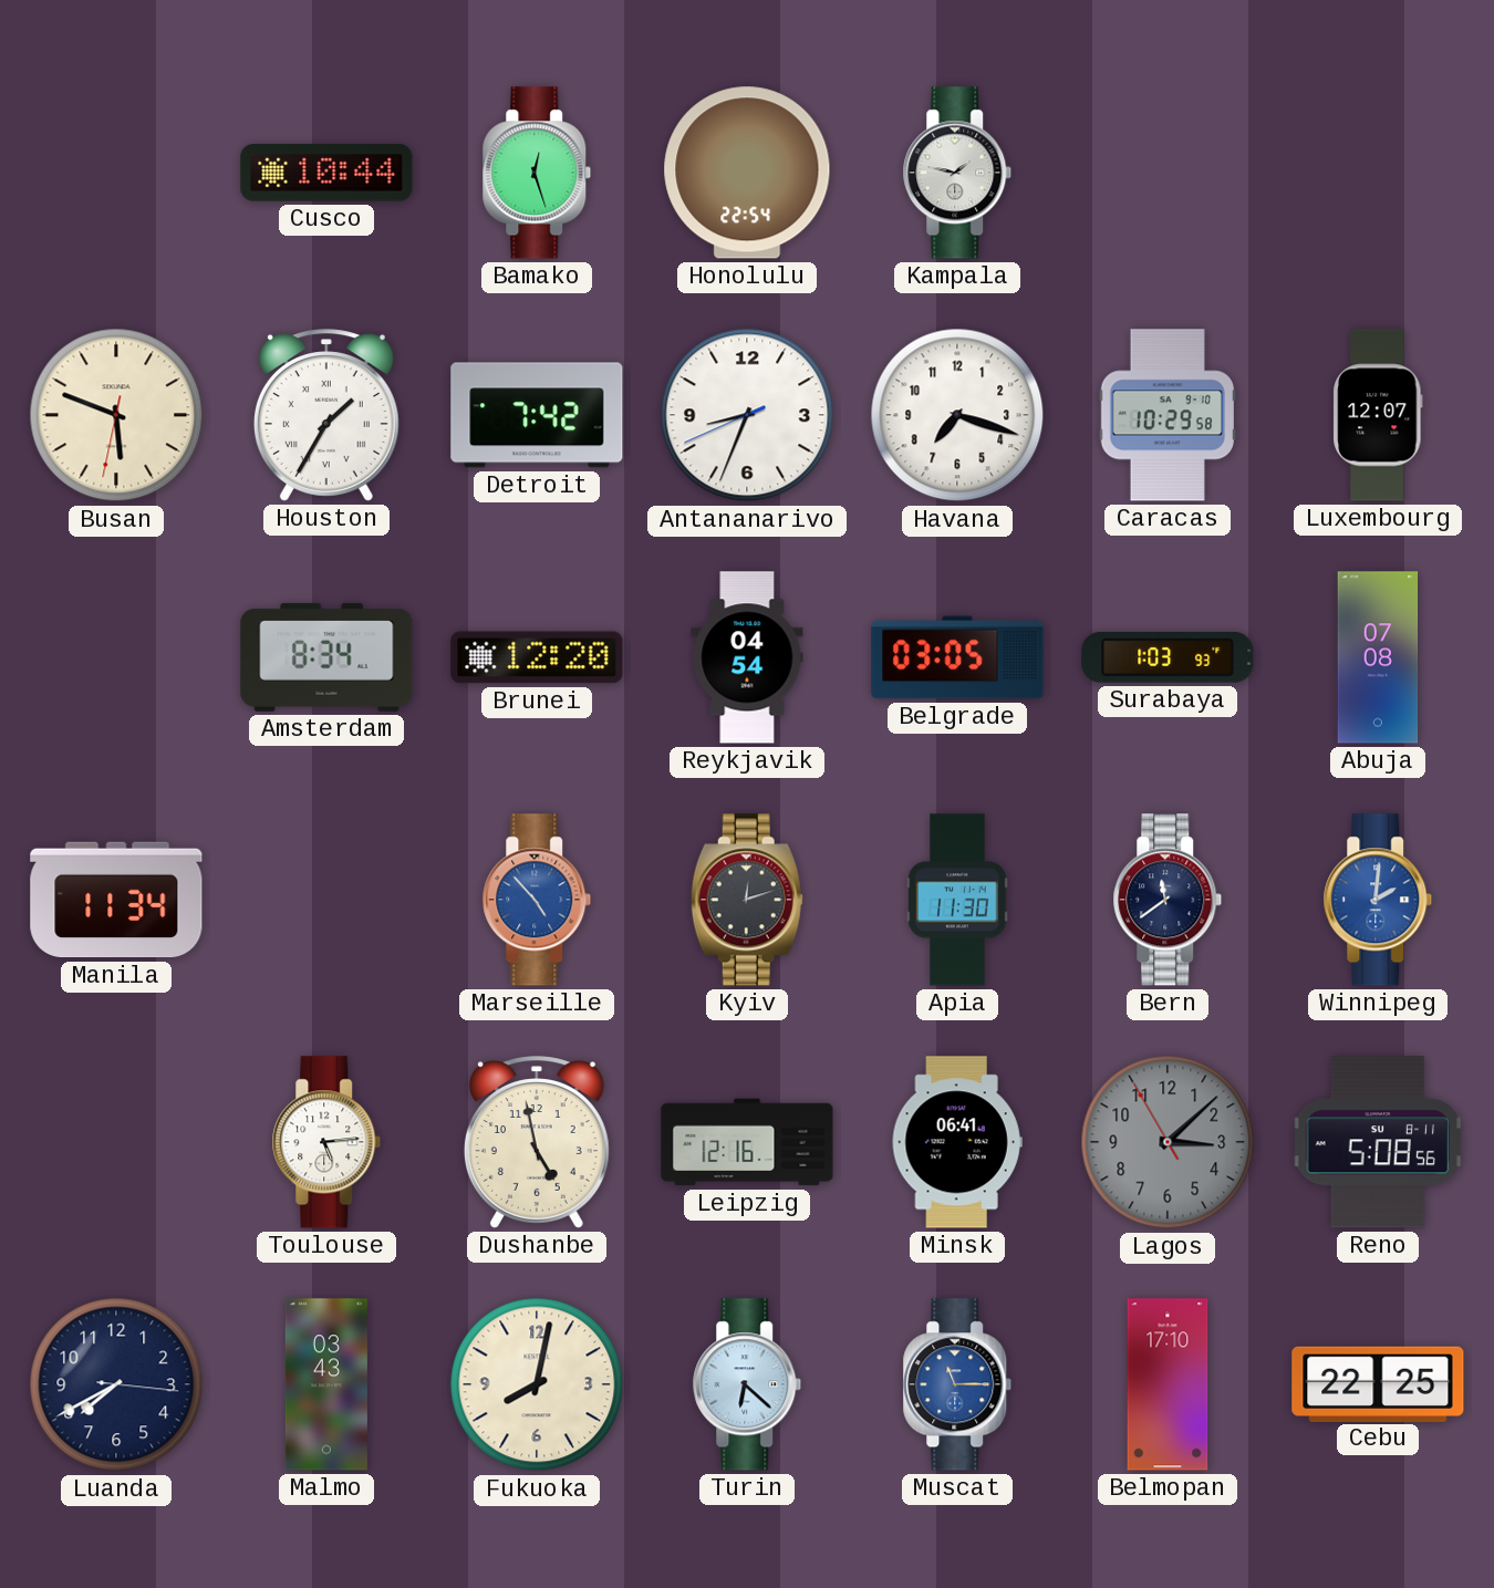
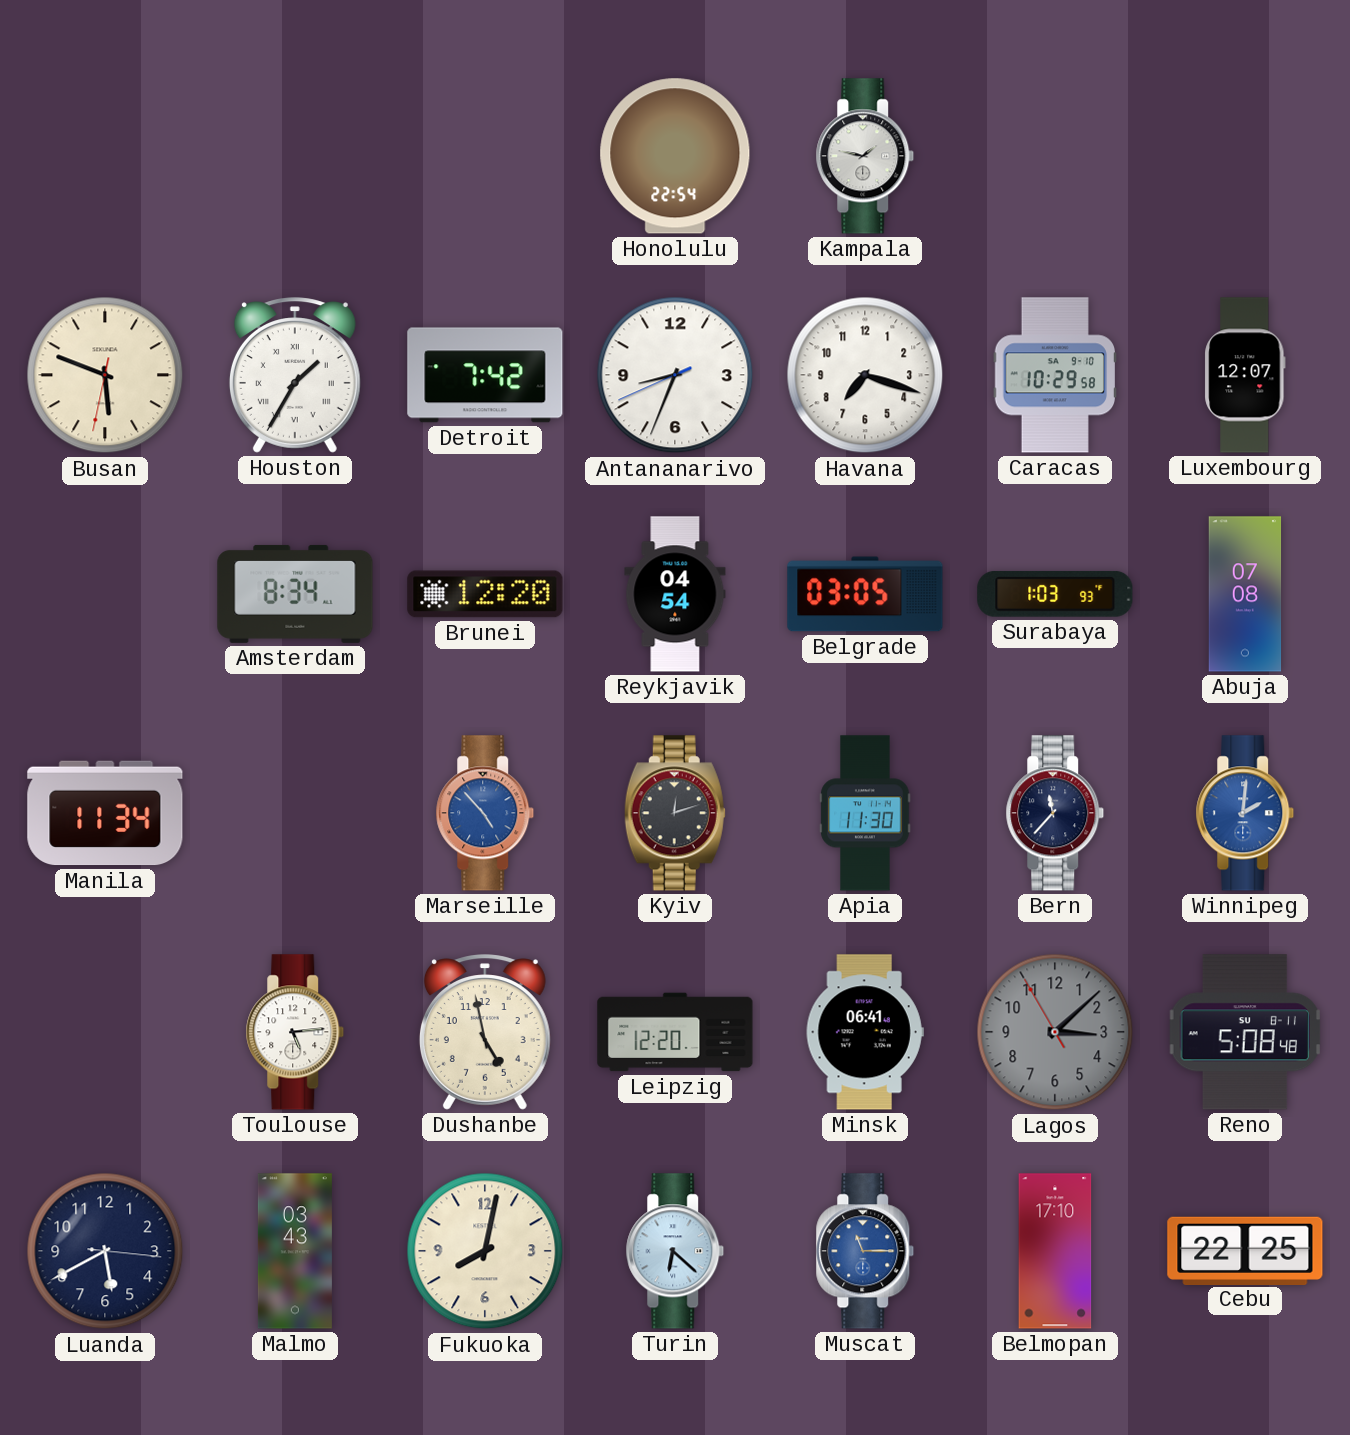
Cusco: 10:44 -> none (326, 173)
Bamako: 12:27 -> none (537, 173)
Bern: 11:39 -> 11:37 (1055, 813)
Leipzig: 12:16 -> 12:20 (675, 1032)
Reno: 5:08:56 -> 5:08:48 (1244, 1032)
Luanda: 7:40 -> 5:40 (105, 1251)
